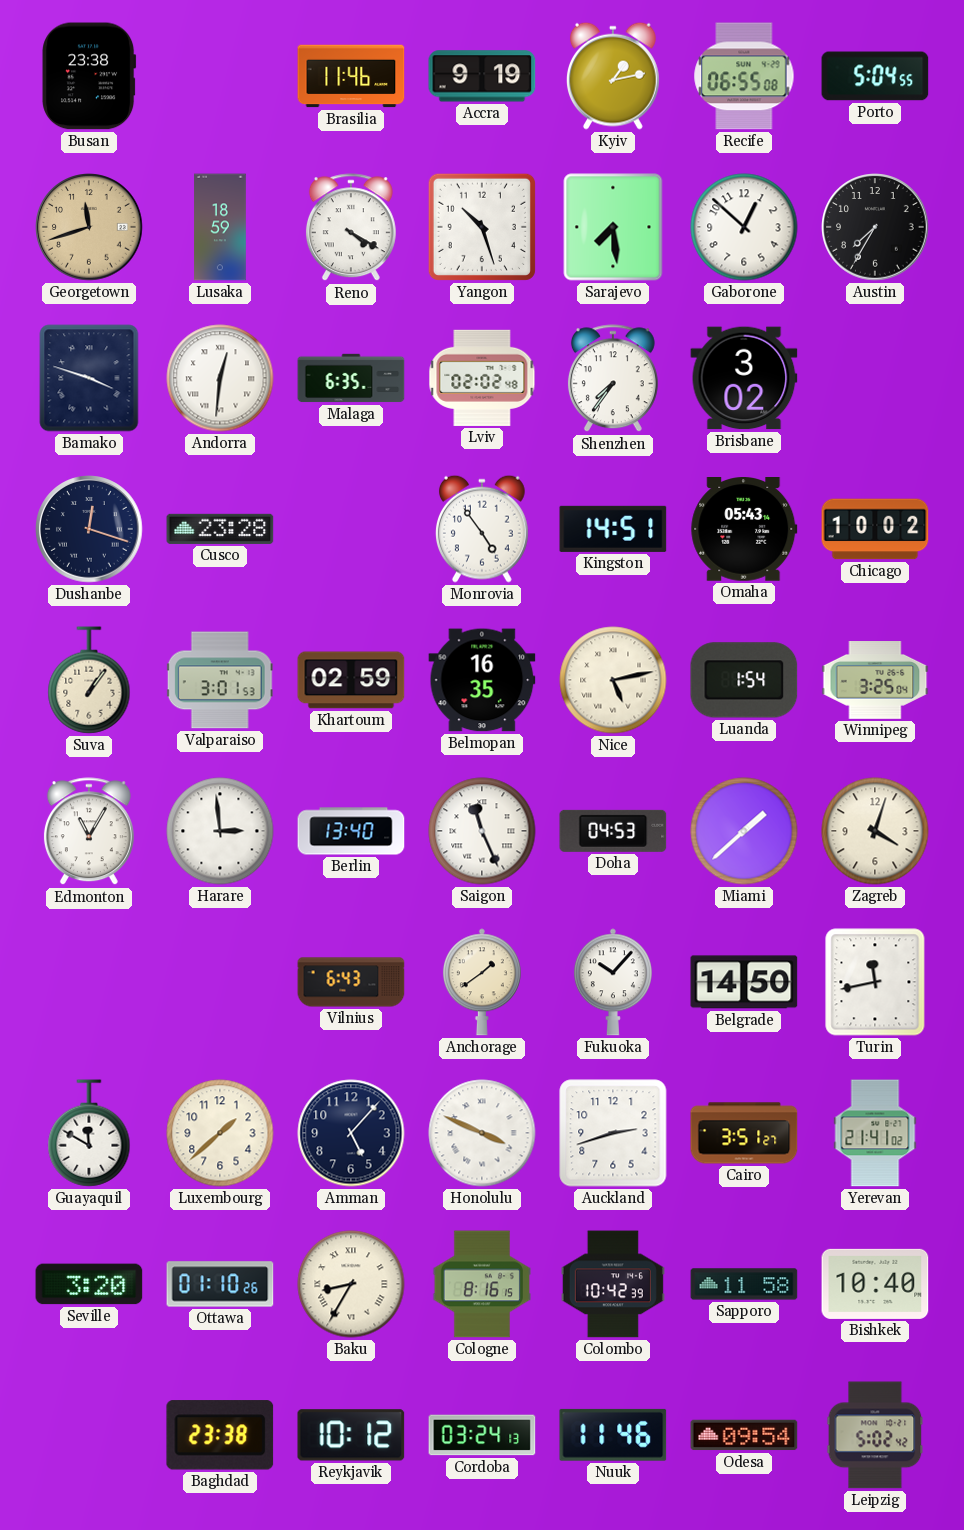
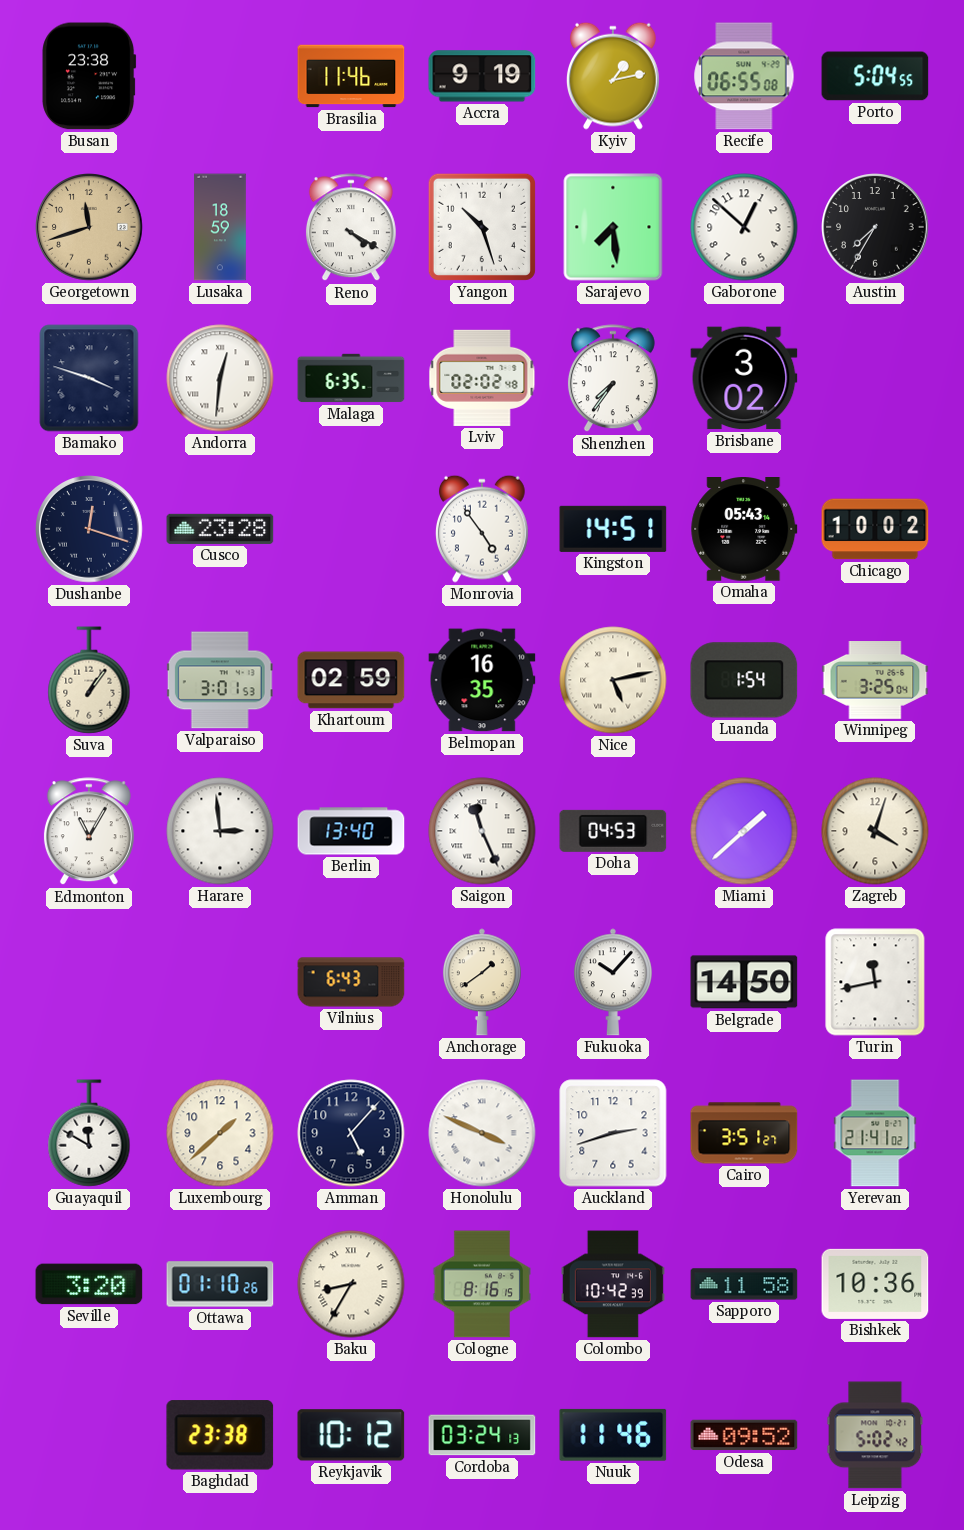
Bishkek: 10:40 -> 10:36 (875, 1284)
Odesa: 09:54 -> 09:52 (744, 1435)
